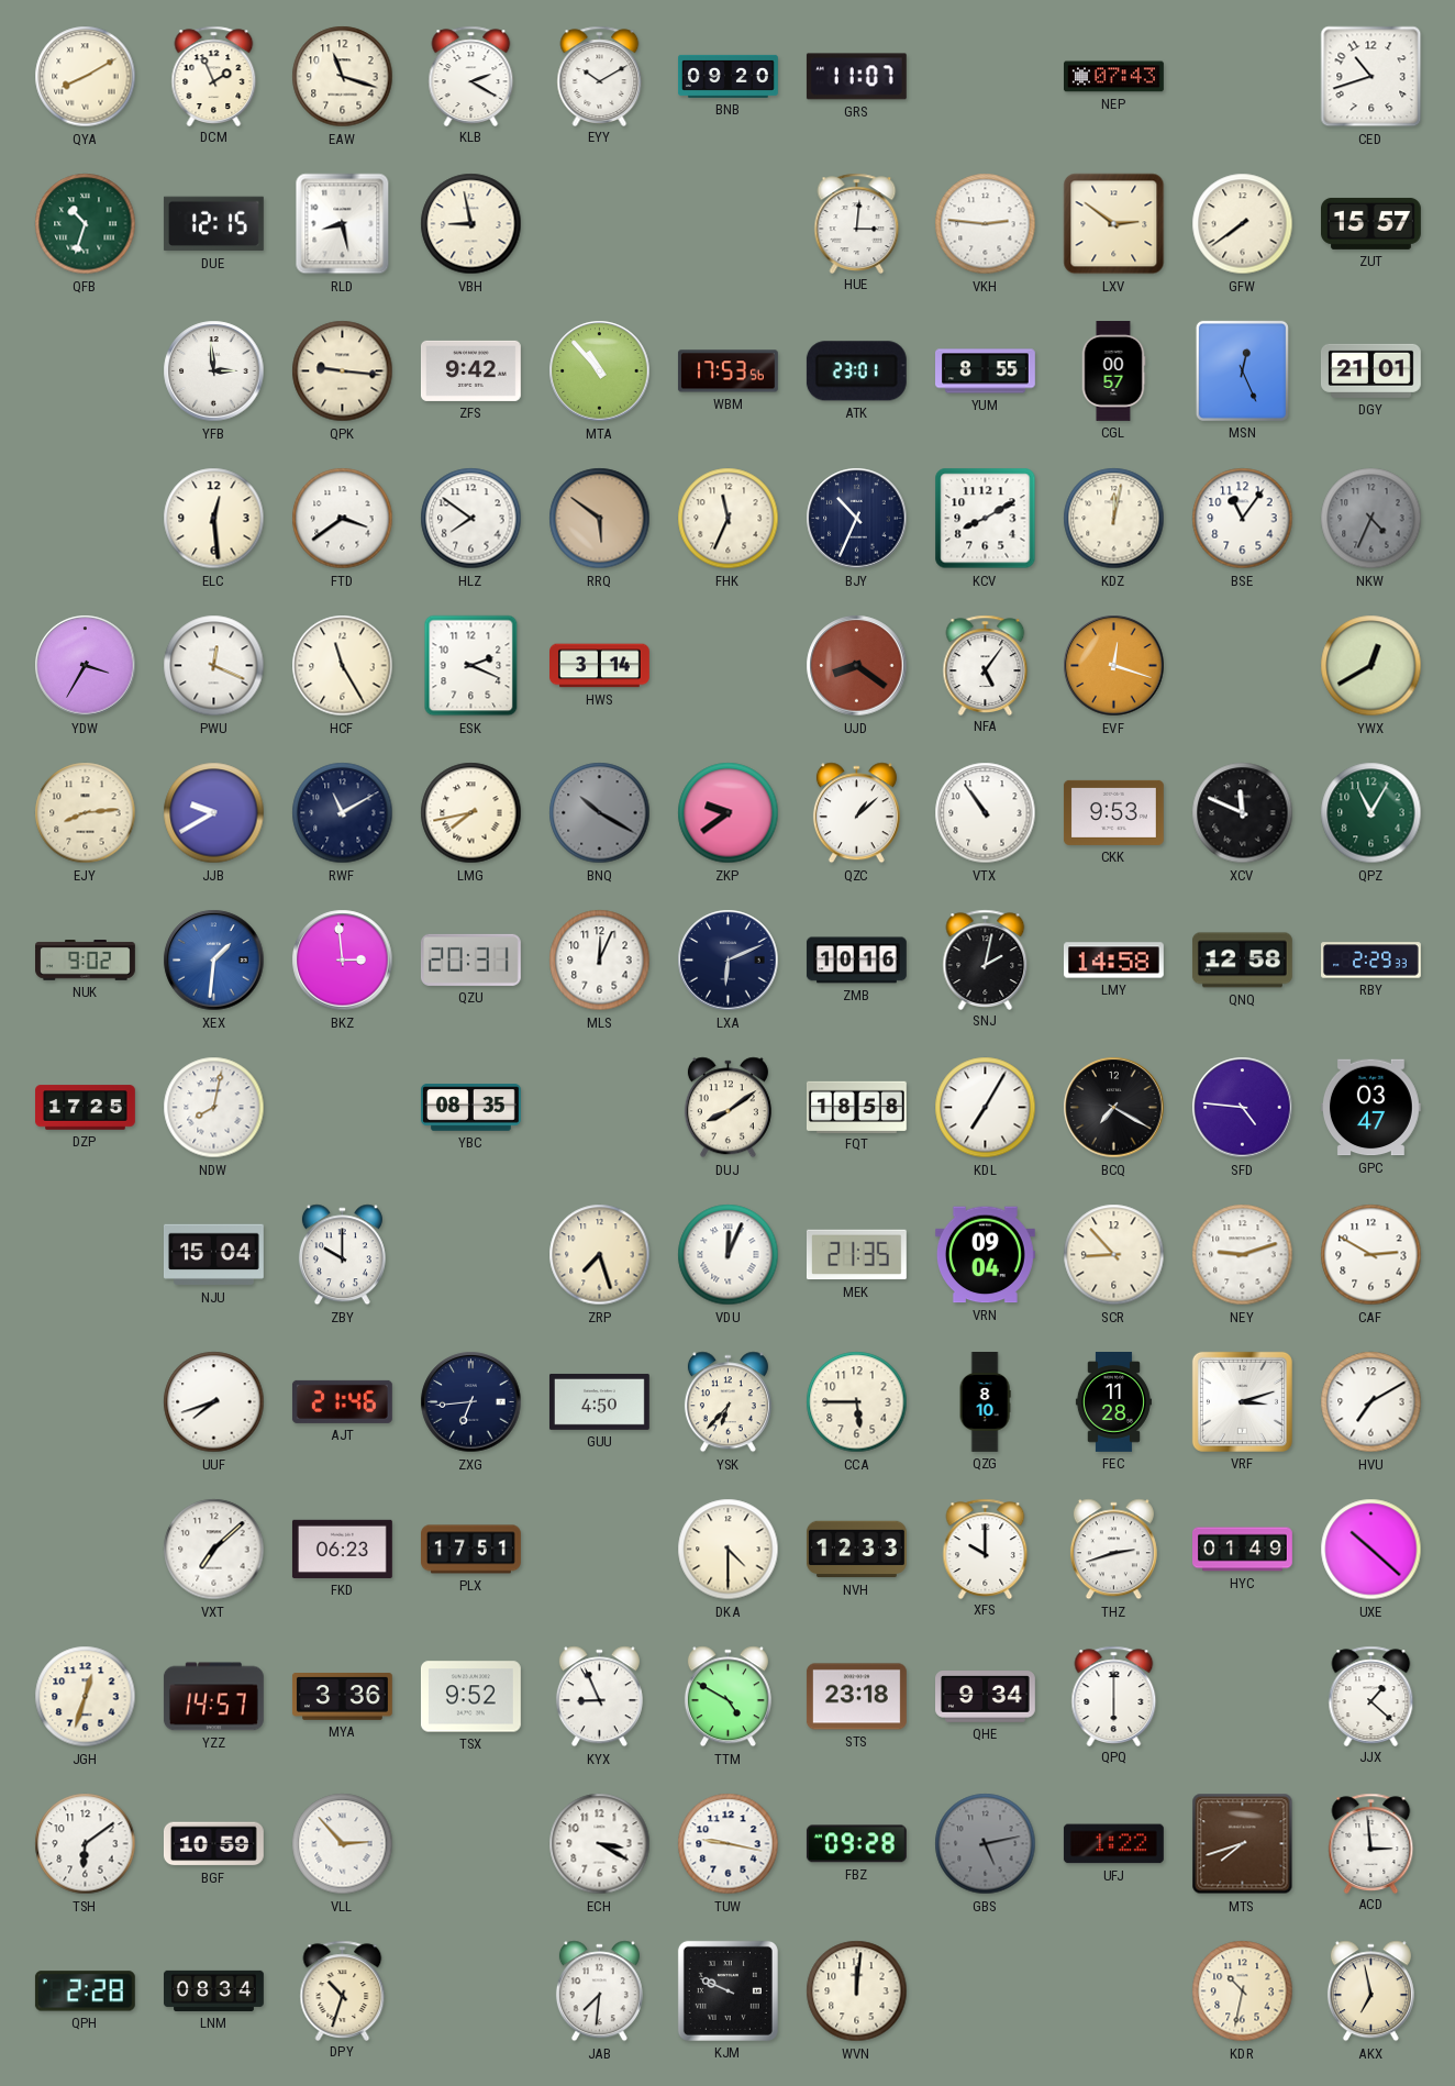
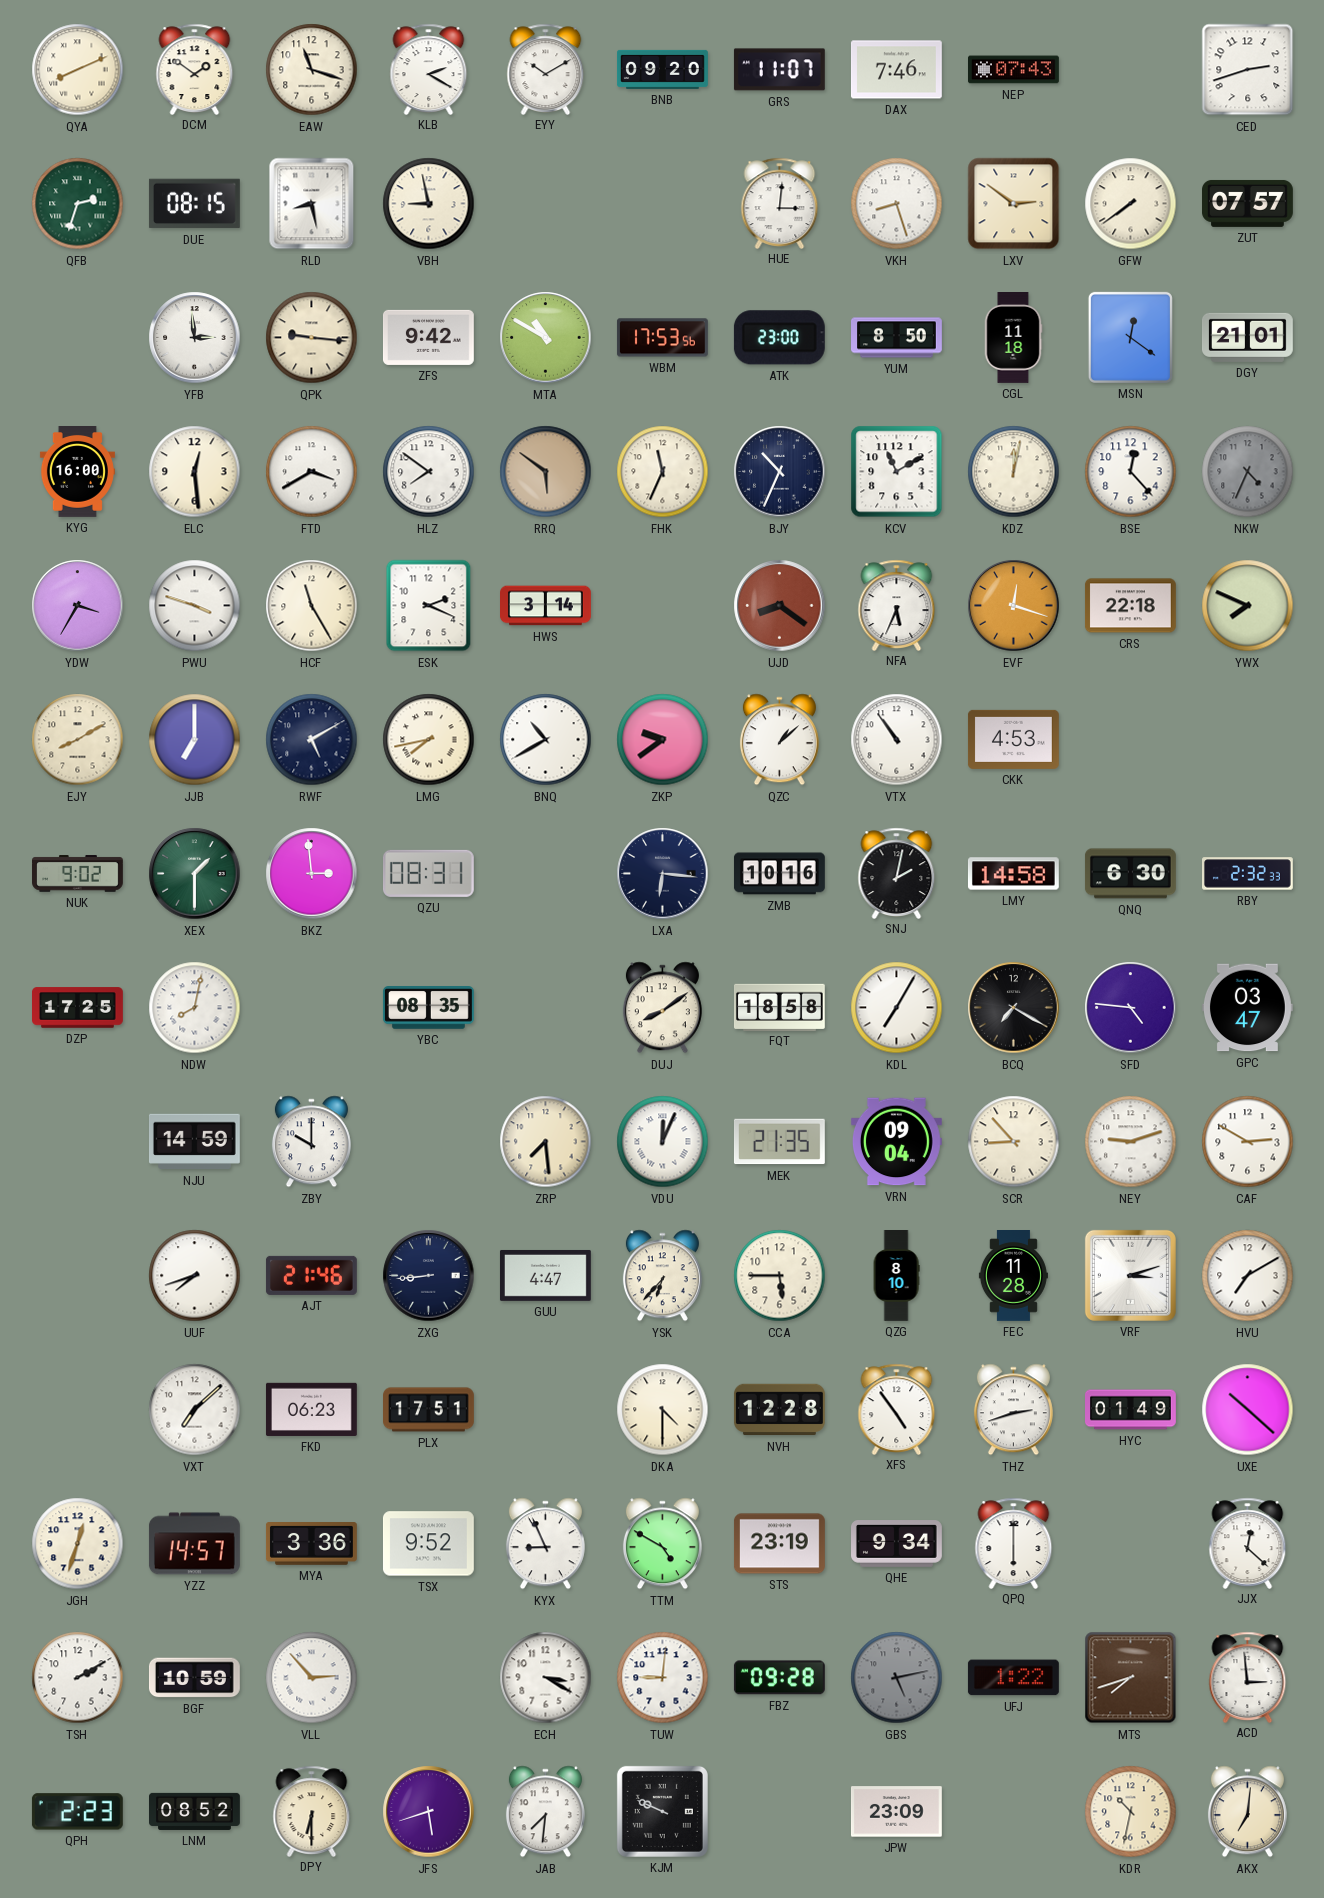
QYA: 8:10 -> 8:11 (78, 70)
DCM: 1:56 -> 1:51 (195, 69)
DAX: none -> 7:46 (896, 70)
CED: 10:42 -> 2:42 (1248, 70)
QFB: 10:33 -> 2:33 (78, 204)
DUE: 12:15 -> 08:15 (194, 204)
VKH: 2:46 -> 8:27 (897, 204)
ZUT: 15:57 -> 07:57 (1248, 203)
MTA: 10:53 -> 10:50 (546, 338)
ATK: 23:01 -> 23:00 (779, 338)
YUM: 8:55 -> 8:50 (897, 338)
CGL: 00:57 -> 11:18 (1013, 338)
MSN: 12:26 -> 12:21 (1130, 337)
KYG: none -> 16:00 (77, 472)
FTD: 3:39 -> 3:40 (312, 472)
KCV: 8:10 -> 11:10 (897, 472)
BSE: 11:06 -> 12:23 (1131, 472)
PWU: 12:19 -> 3:48 (195, 606)
NFA: 5:06 -> 5:34 (897, 605)
CRS: none -> 22:18 (1130, 606)
YWX: 12:40 -> 7:49 (1248, 606)
EJY: 8:14 -> 8:10 (78, 740)
JJB: 9:40 -> 7:00 (195, 740)
RWF: 11:10 -> 5:10 (312, 740)
BNQ: 10:20 -> 10:40 (546, 740)
BNQ dial: grey -> white (546, 740)
CKK: 9:53 -> 4:53 (1013, 739)
XCV: 11:49 -> none (1243, 813)
QPZ: 11:05 -> none (1371, 813)
XEX: 1:31 -> 1:30 (195, 874)
XEX dial: blue -> green (195, 874)
QZU: 20:31 -> 08:31 (428, 873)
MLS: 12:04 -> none (600, 961)
LXA: 6:11 -> 6:16 (663, 874)
QNQ: 12:58 -> 6:30 (1130, 874)
RBY: 2:29 -> 2:32 (1248, 874)
NJU: 15:04 -> 14:59 (194, 1142)
ZRP: 7:27 -> 7:29 (546, 1142)
ZXG: 6:44 -> 8:44 (429, 1276)
GUU: 4:50 -> 4:47 (545, 1275)
NVH: 12:33 -> 12:28 (779, 1410)
XFS: 10:00 -> 4:54 (897, 1409)
STS: 23:18 -> 23:19 (780, 1544)
JJX: 1:22 -> 12:22 (1248, 1543)
TSH: 6:09 -> 2:10 (78, 1678)
TUW: 9:17 -> 9:01 (663, 1678)
QPH: 2:28 -> 2:23 (77, 1812)
LNM: 08:34 -> 08:52 (195, 1811)
DPY: 10:33 -> 6:30 (312, 1811)
JFS: none -> 5:42 (429, 1812)
WVN: 12:01 -> none (857, 1991)
JPW: none -> 23:09 (896, 1812)
AKX: 6:58 -> 7:01 (1247, 1812)
